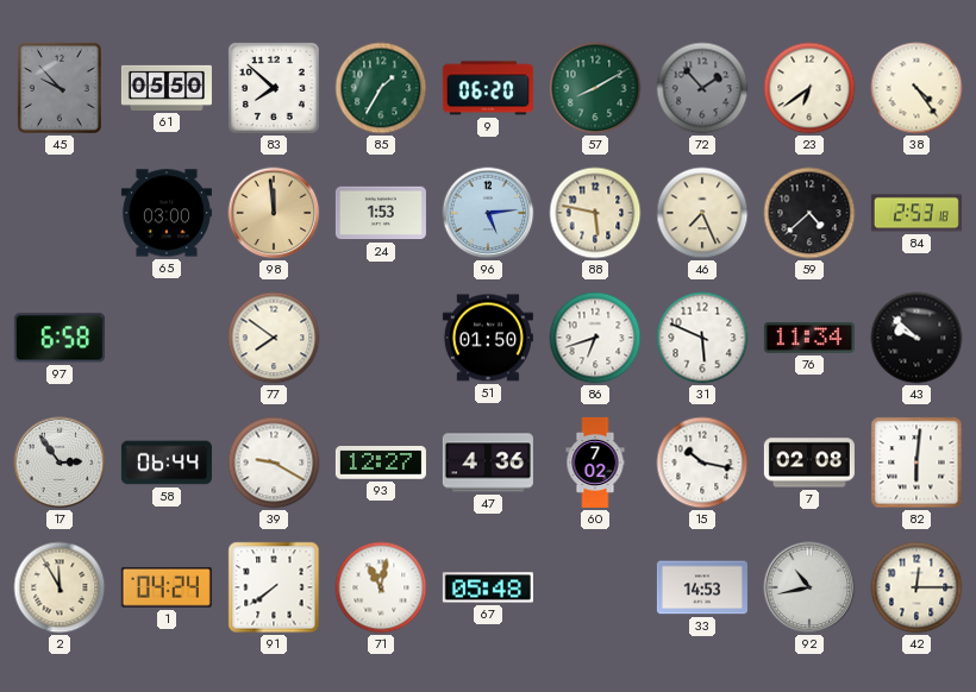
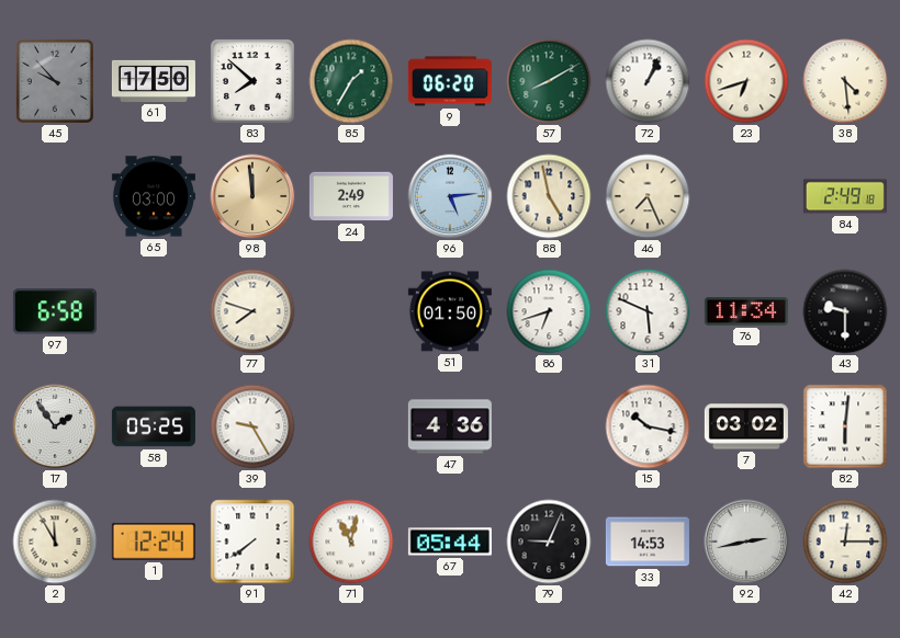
61: 05:50 -> 17:50 (154, 81)
72: 1:53 -> 1:04 (648, 81)
72 dial: grey -> white (648, 81)
23: 6:39 -> 6:42 (746, 81)
38: 4:24 -> 4:29 (845, 81)
24: 1:53 -> 2:49 (351, 196)
88: 5:47 -> 4:58 (549, 196)
59: 4:38 -> none (809, 213)
84: 2:53 -> 2:49 (845, 196)
77: 7:51 -> 7:48 (252, 311)
43: 9:52 -> 9:30 (845, 311)
17: 2:54 -> 1:54 (55, 426)
58: 06:44 -> 05:25 (154, 426)
39: 9:20 -> 9:25 (252, 426)
93: 12:27 -> none (381, 464)
60: 7:02 -> none (595, 463)
7: 02:08 -> 03:02 (746, 426)
1: 04:24 -> 12:24 (154, 542)
67: 05:48 -> 05:44 (450, 542)
79: none -> 9:04 (549, 542)
92: 10:43 -> 2:43 (746, 542)
